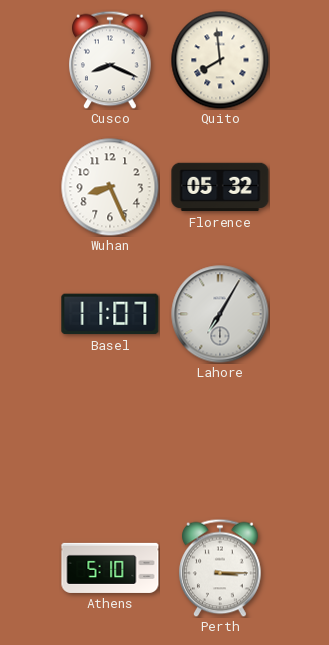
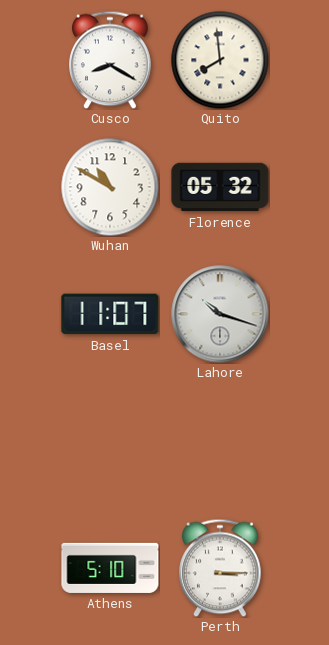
Cusco: 8:19 -> 8:20 (111, 60)
Wuhan: 8:26 -> 10:50 (110, 187)
Lahore: 7:05 -> 10:18 (220, 314)
